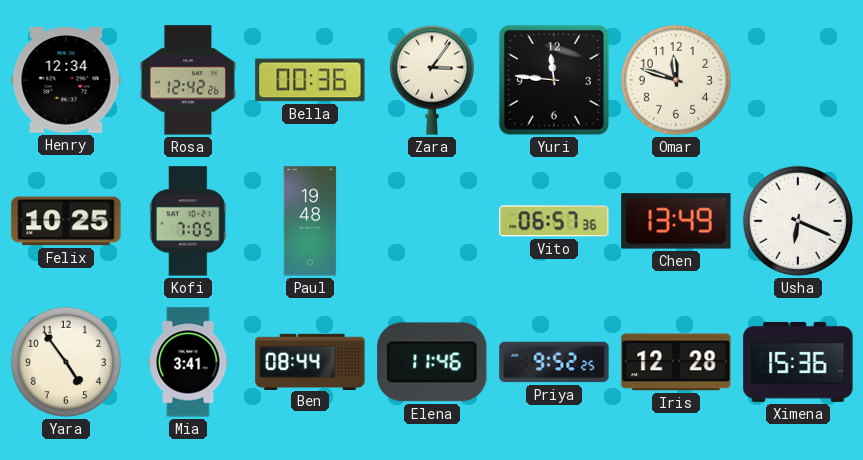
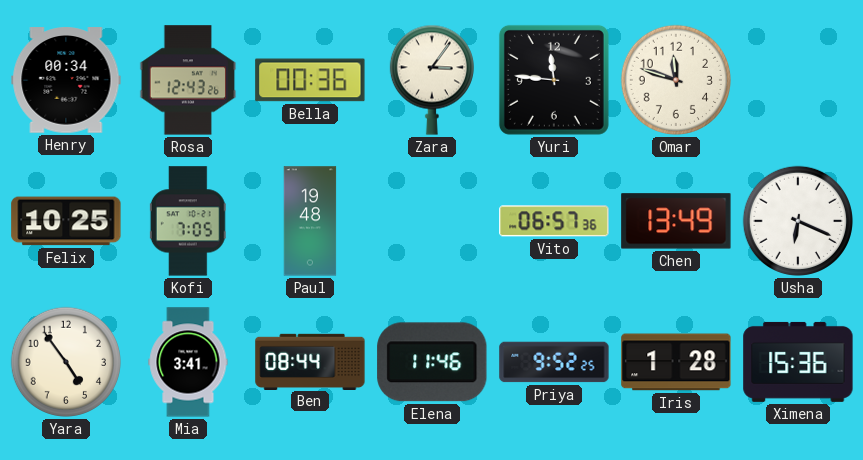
Henry: 12:34 -> 00:34 (66, 80)
Rosa: 12:42 -> 12:43 (188, 80)
Iris: 12:28 -> 1:28 (676, 362)
